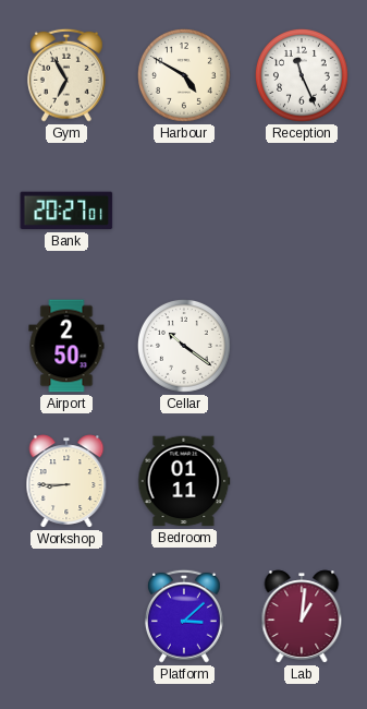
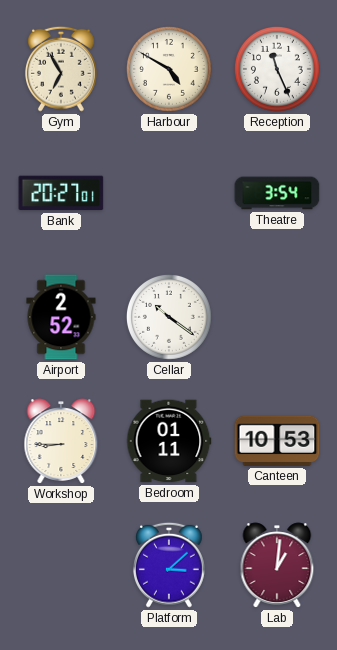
Theatre: none -> 3:54 (277, 193)
Airport: 2:50 -> 2:52 (61, 317)
Canteen: none -> 10:53 (277, 441)
